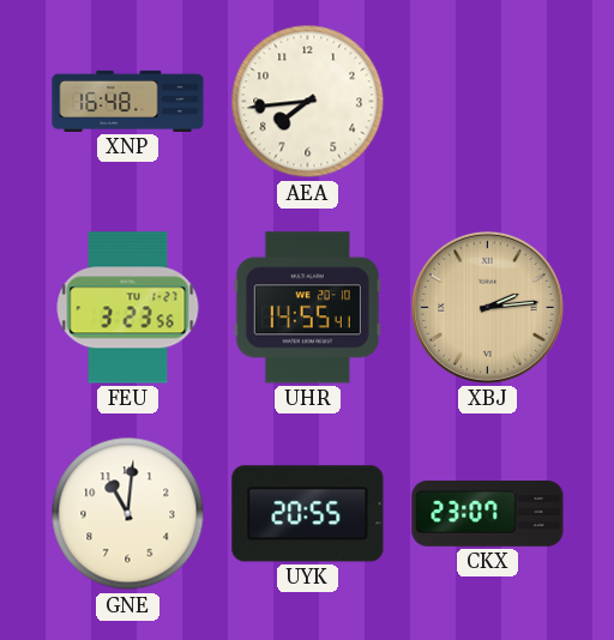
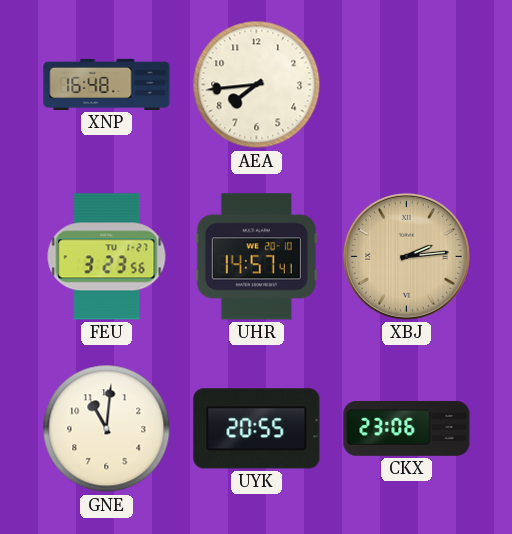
UHR: 14:55 -> 14:57 (256, 257)
CKX: 23:07 -> 23:06 (407, 428)
